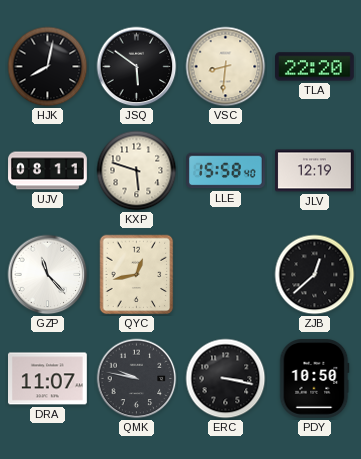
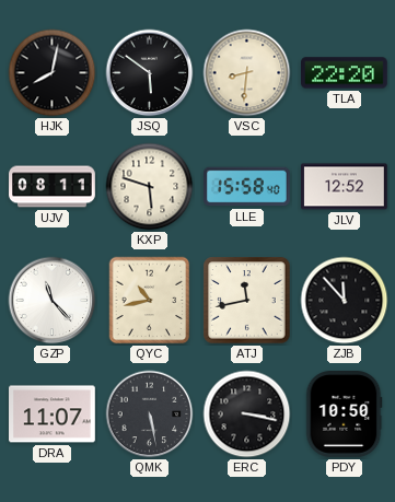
JLV: 12:19 -> 12:52 (345, 187)
QYC: 12:43 -> 10:43 (150, 301)
ATJ: none -> 11:43 (247, 301)
ZJB: 12:38 -> 11:53 (345, 301)
QMK: 9:47 -> 5:28 (150, 415)
